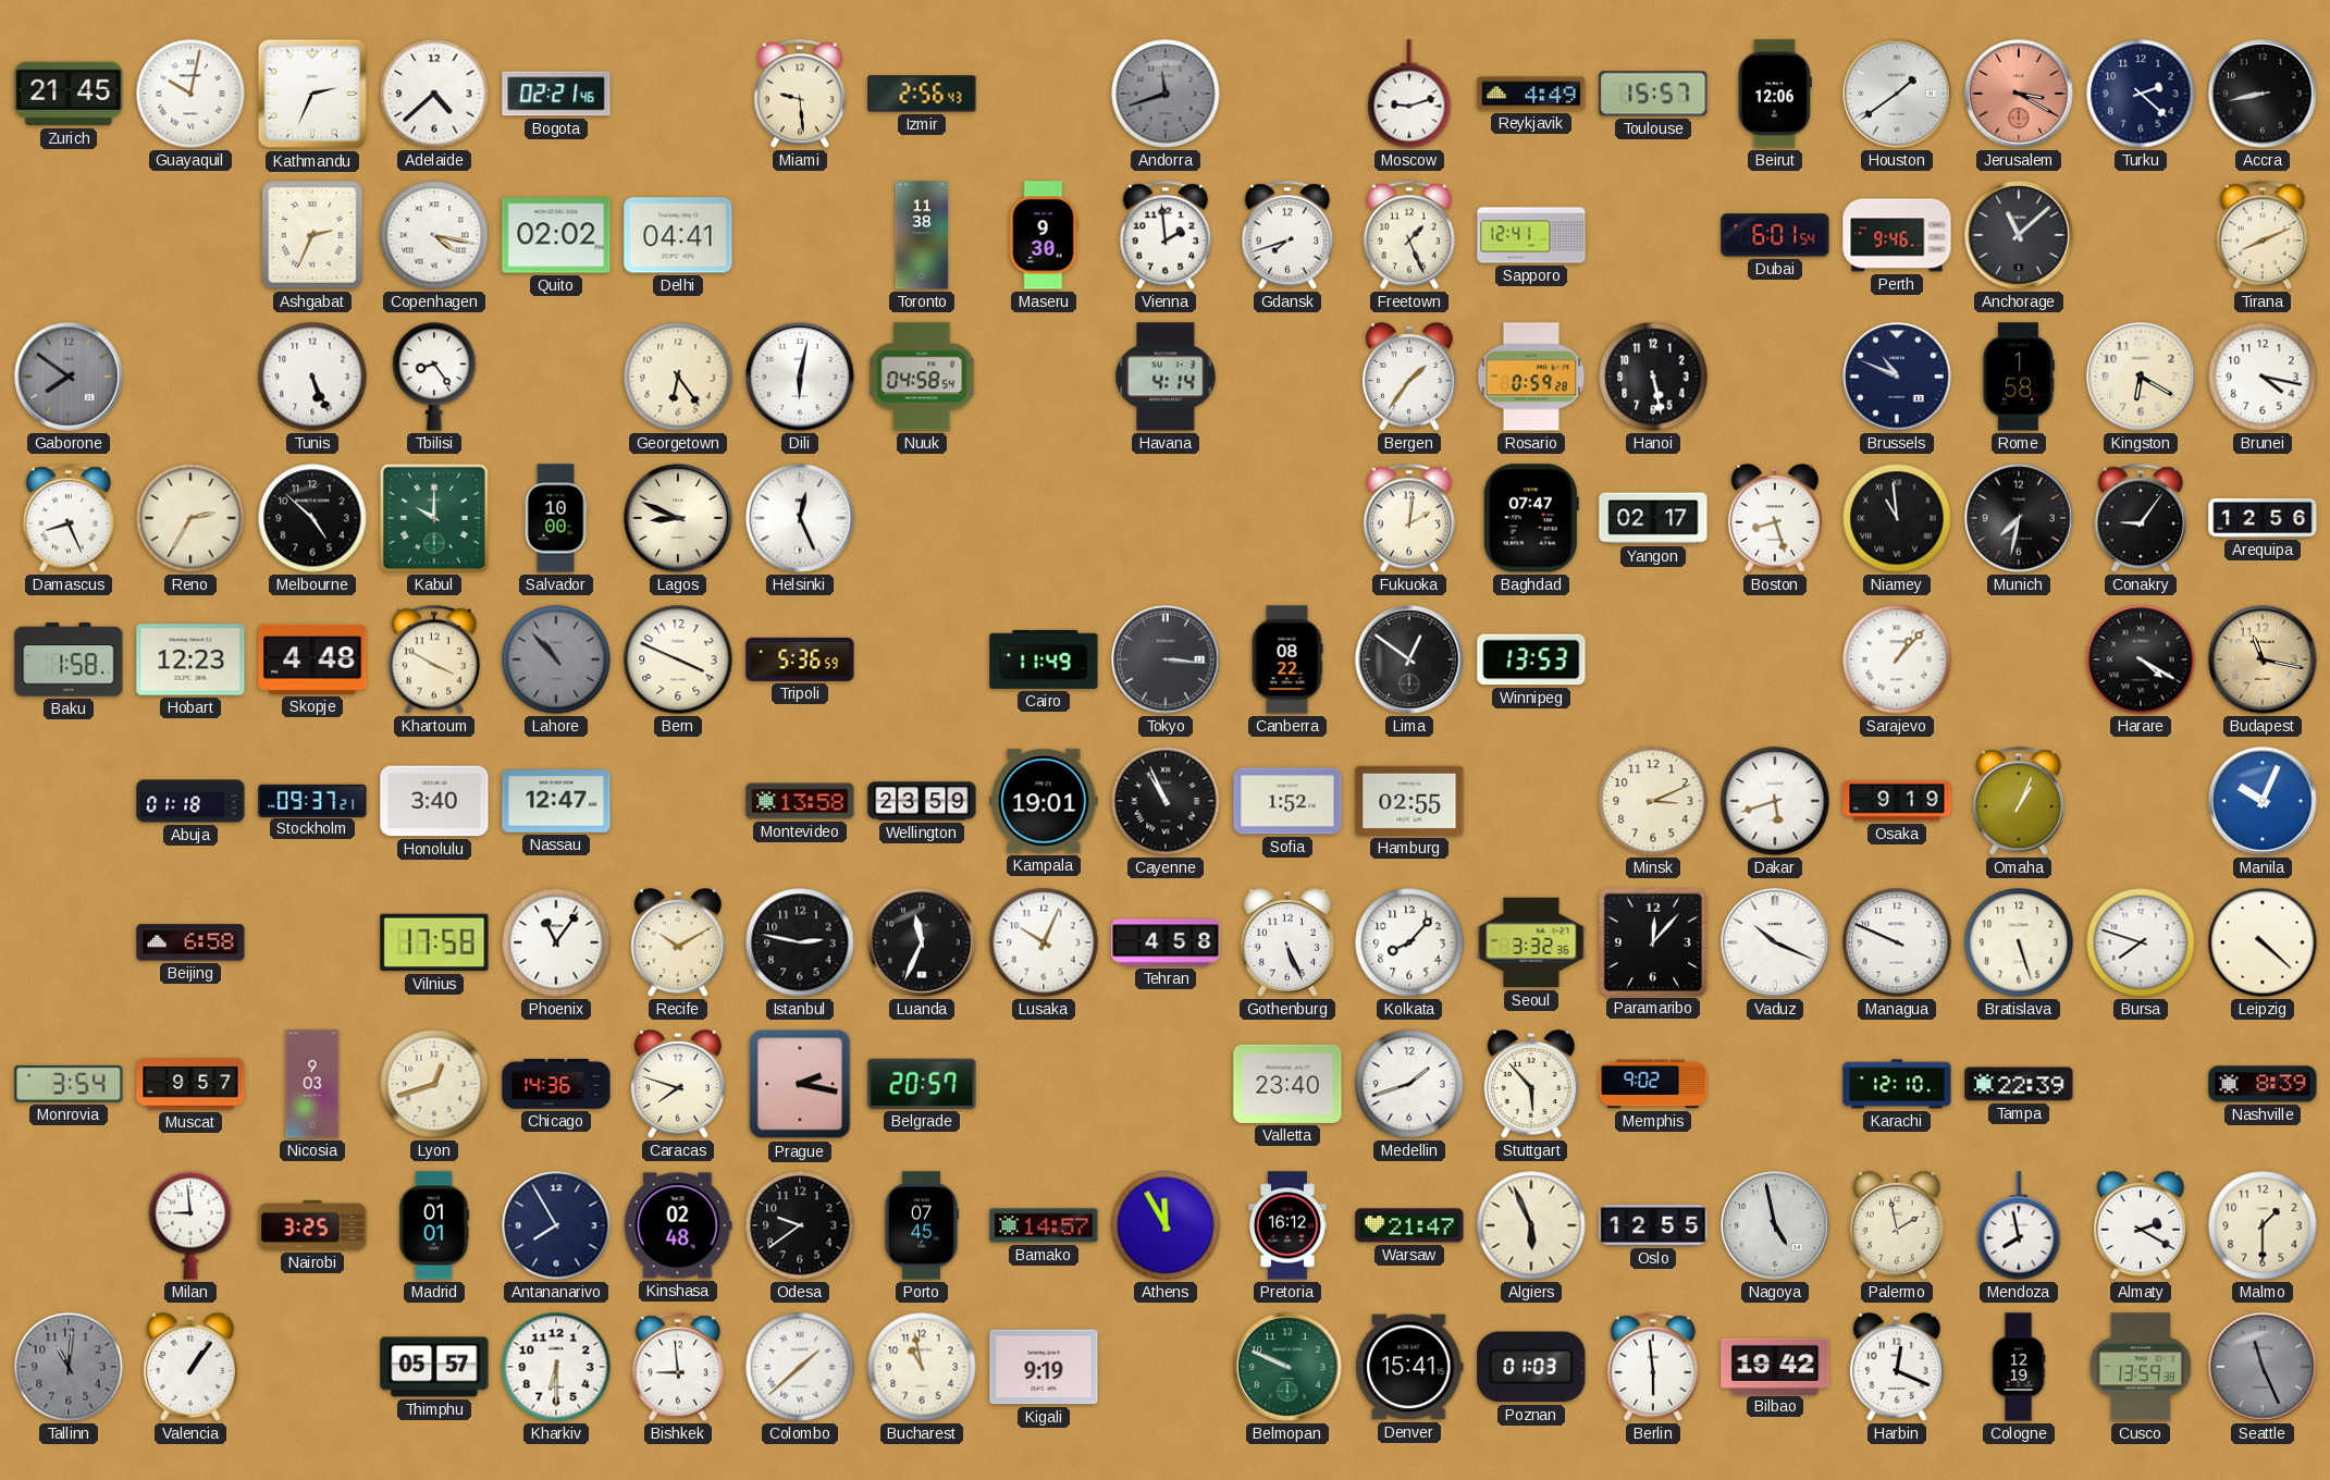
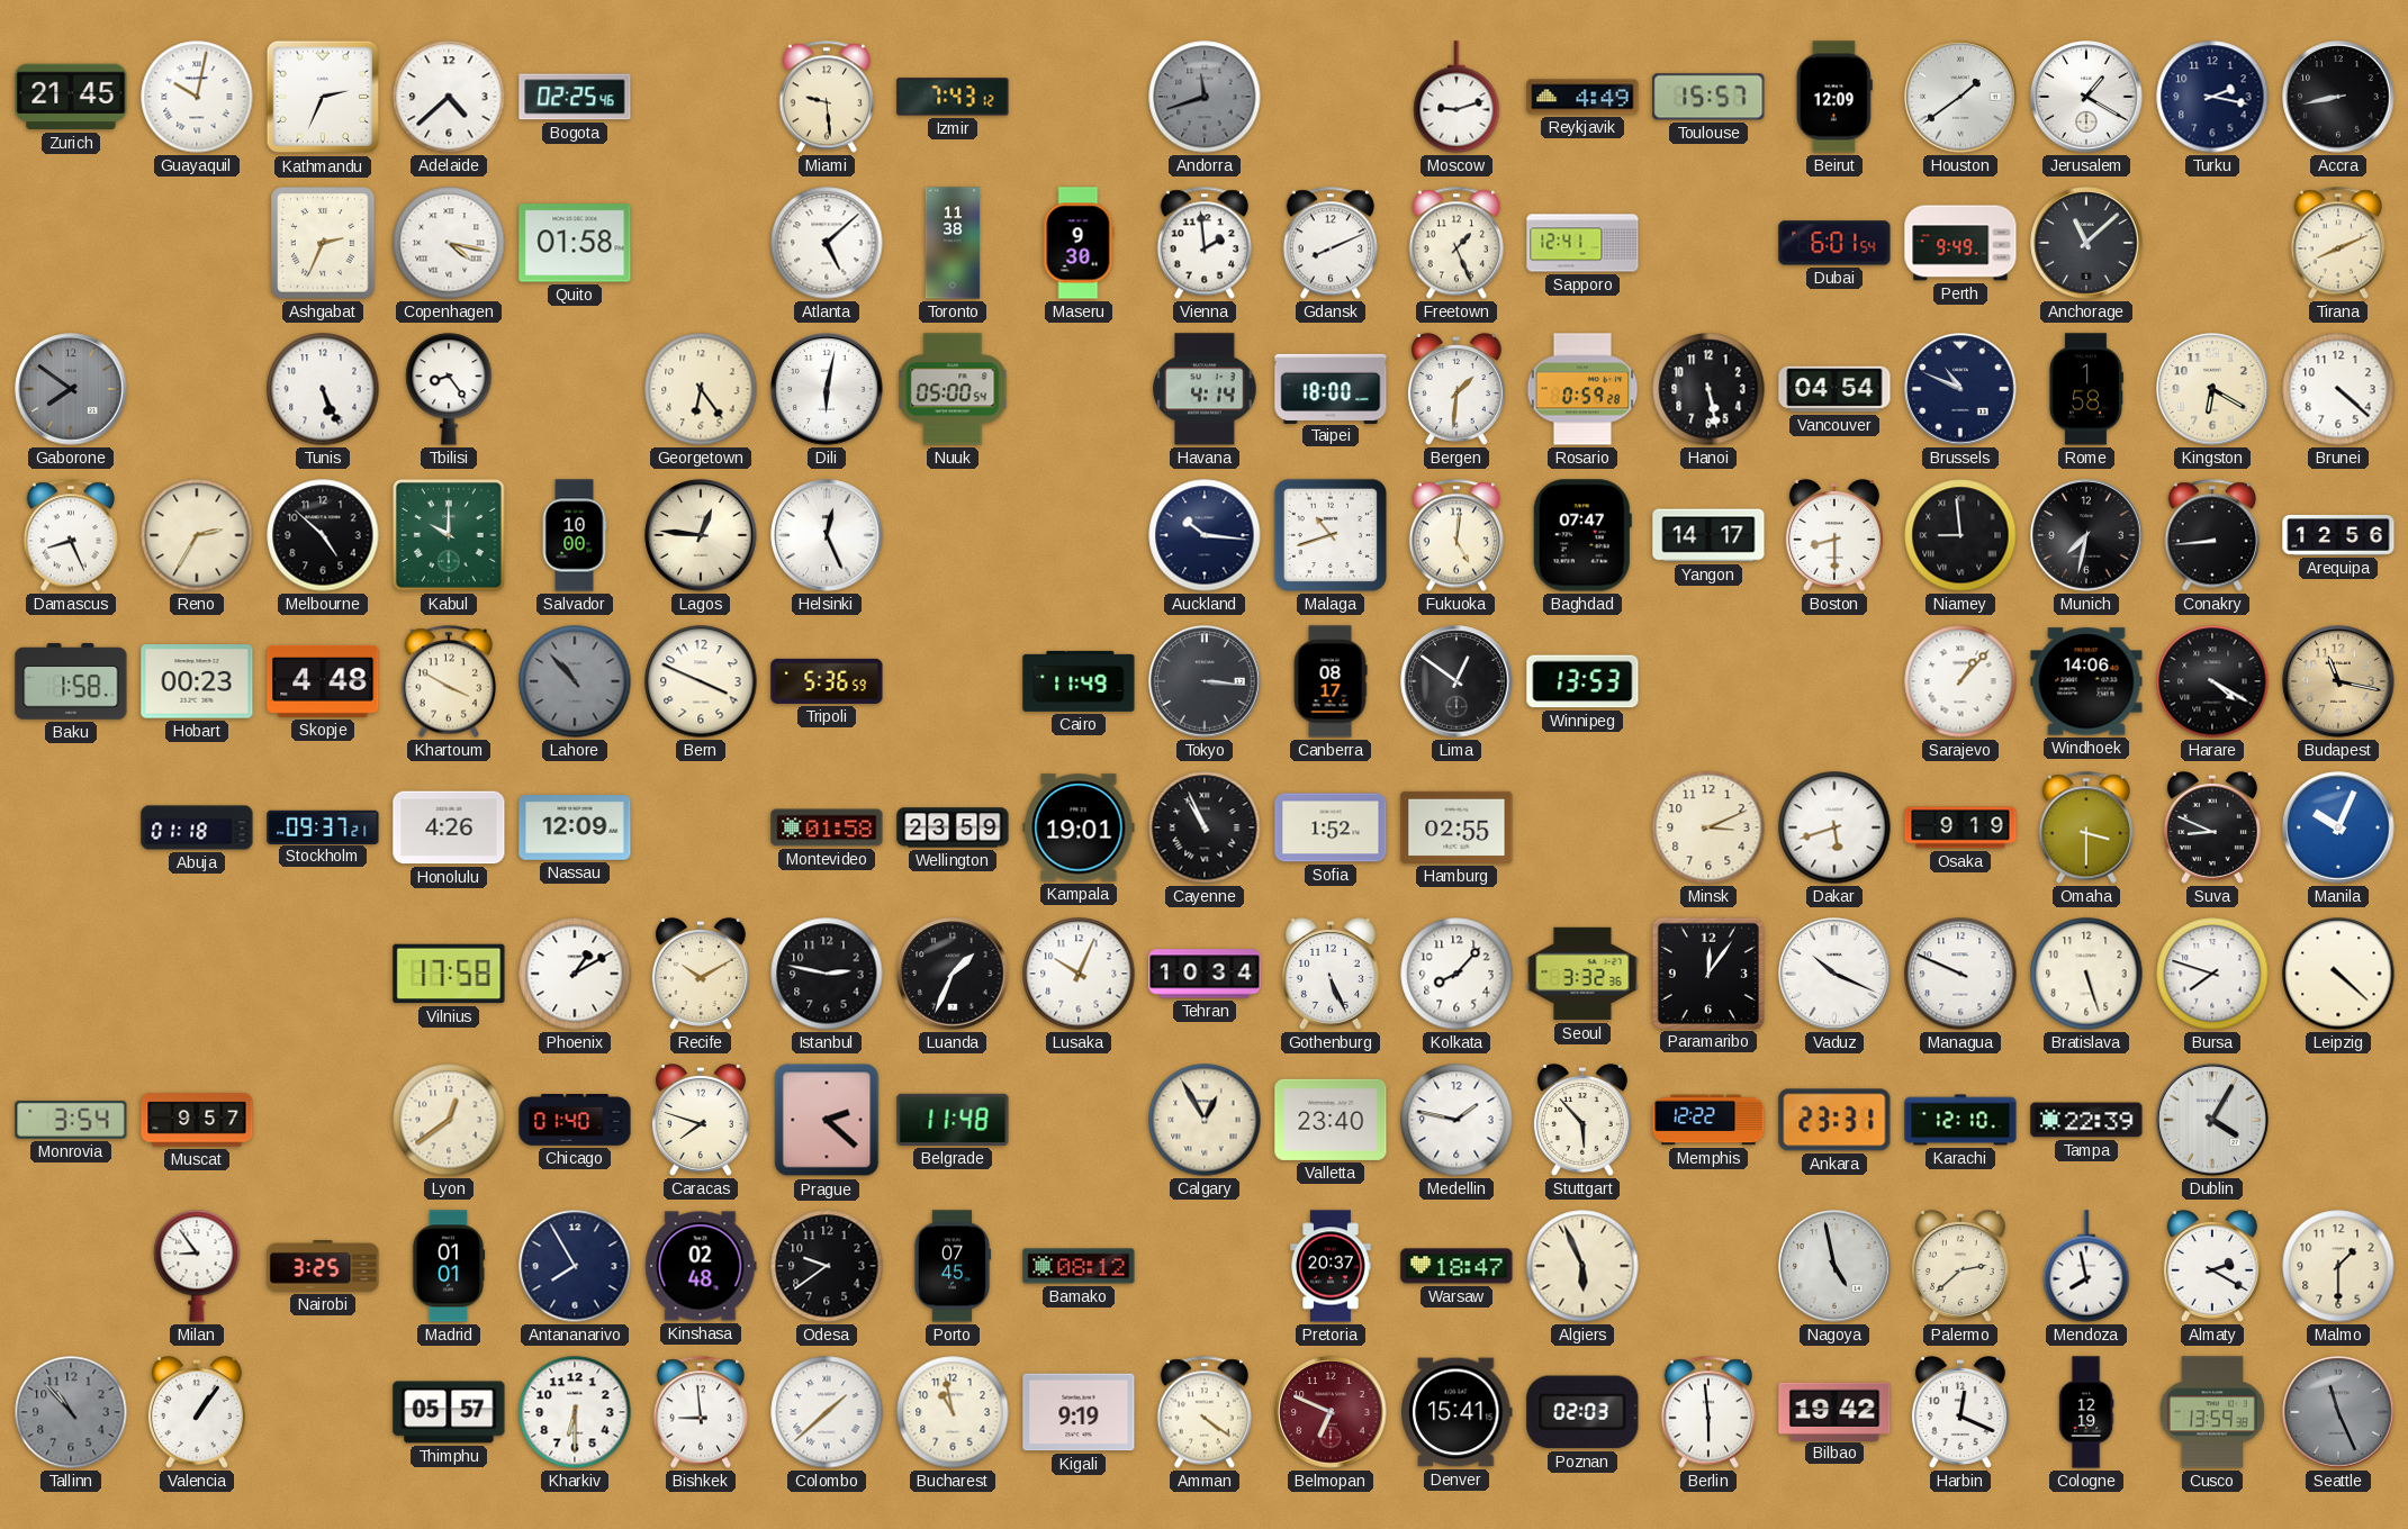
Bogota: 02:21 -> 02:25 (575, 97)
Izmir: 2:56 -> 7:43 (953, 97)
Beirut: 12:06 -> 12:09 (1834, 97)
Jerusalem: 3:20 -> 1:20 (2086, 97)
Jerusalem dial: salmon -> white (2086, 97)
Turku: 2:22 -> 2:17 (2212, 97)
Quito: 02:02 -> 01:58 (575, 243)
Delhi: 04:41 -> none (678, 235)
Atlanta: none -> 5:08 (827, 243)
Gdansk: 7:42 -> 8:11 (1329, 243)
Perth: 9:46 -> 9:49 (1960, 243)
Nuuk: 04:58 -> 05:00 (953, 389)
Taipei: none -> 18:00 (1331, 388)
Bergen: 1:36 -> 1:31 (1456, 389)
Vancouver: none -> 04:54 (1834, 389)
Brunei: 4:17 -> 4:22 (2338, 389)
Lagos: 8:49 -> 12:46 (701, 535)
Auckland: none -> 10:16 (1205, 535)
Malaga: none -> 10:42 (1331, 535)
Fukuoka: 2:01 -> 5:01 (1455, 535)
Yangon: 02:17 -> 14:17 (1708, 535)
Boston: 8:27 -> 8:30 (1834, 535)
Niamey: 10:59 -> 8:59 (1960, 535)
Conakry: 9:06 -> 8:44 (2211, 535)
Hobart: 12:23 -> 00:23 (197, 681)
Canberra: 08:22 -> 08:17 (1331, 681)
Windhoek: none -> 14:06 (2086, 681)
Honolulu: 3:40 -> 4:26 (449, 827)
Nassau: 12:47 -> 12:09 (575, 827)
Montevideo: 13:58 -> 01:58 (827, 827)
Omaha: 1:04 -> 3:30 (2085, 827)
Suva: none -> 8:49 (2212, 827)
Beijing: 6:58 -> none (190, 942)
Phoenix: 11:06 -> 1:10 (575, 974)
Luanda: 11:34 -> 1:34 (953, 974)
Tehran: 4:58 -> 10:34 (1205, 974)
Paramaribo: 12:07 -> 12:06 (1707, 972)
Nicosia: 9:03 -> none (312, 1084)
Lyon: 12:42 -> 12:39 (449, 1120)
Chicago: 14:36 -> 01:40 (575, 1120)
Prague: 2:17 -> 2:22 (827, 1120)
Belgrade: 20:57 -> 11:48 (953, 1120)
Calgary: none -> 12:55 (1205, 1120)
Medellin: 1:42 -> 1:47 (1456, 1120)
Memphis: 9:02 -> 12:22 (1708, 1120)
Ankara: none -> 23:31 (1834, 1120)
Dublin: none -> 4:05 (2212, 1120)
Nashville: 8:39 -> none (2263, 1084)
Milan: 8:59 -> 8:54 (197, 1266)
Bamako: 14:57 -> 08:12 (1079, 1266)
Athens: 11:55 -> none (1166, 1225)
Pretoria: 16:12 -> 20:37 (1331, 1266)
Warsaw: 21:47 -> 18:47 (1456, 1266)
Oslo: 12:55 -> none (1653, 1225)
Palermo: 1:58 -> 2:38 (1960, 1266)
Tallinn: 11:01 -> 10:53 (71, 1412)
Amman: none -> 4:21 (1203, 1412)
Belmopan: 9:49 -> 6:49 (1331, 1412)
Belmopan dial: green -> burgundy (1331, 1412)
Poznan: 01:03 -> 02:03 (1582, 1412)
